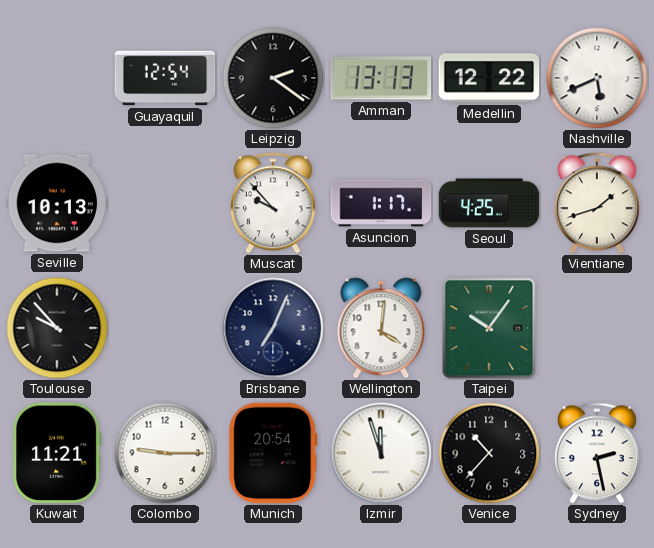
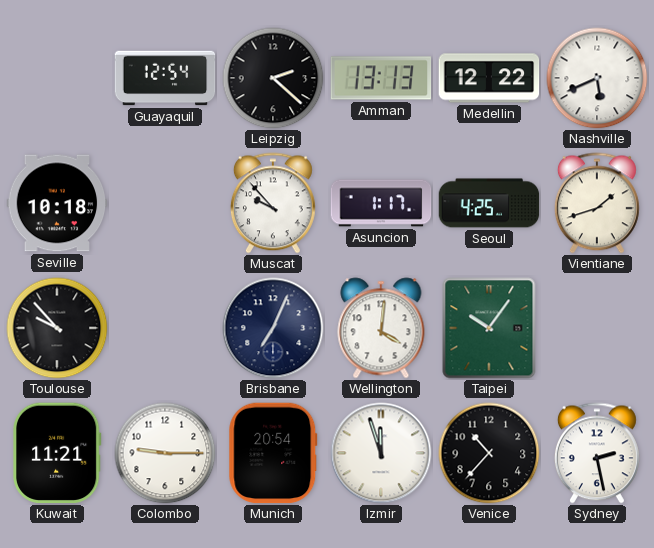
Leipzig: 2:21 -> 2:22 (273, 78)
Seville: 10:13 -> 10:18 (57, 203)
